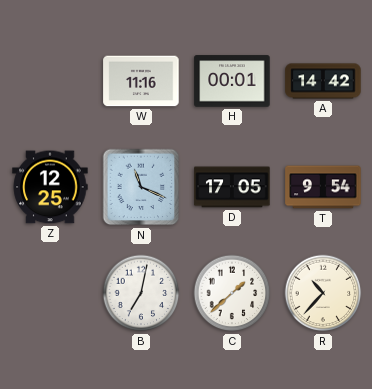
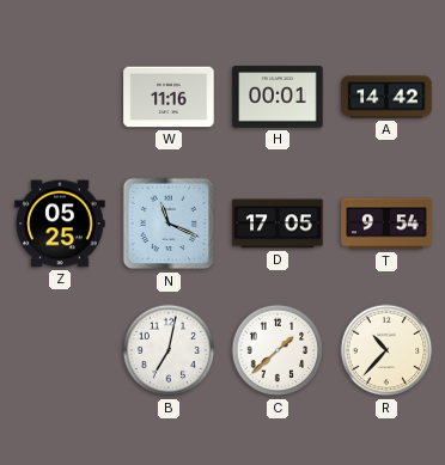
Z: 12:25 -> 05:25 (60, 224)
